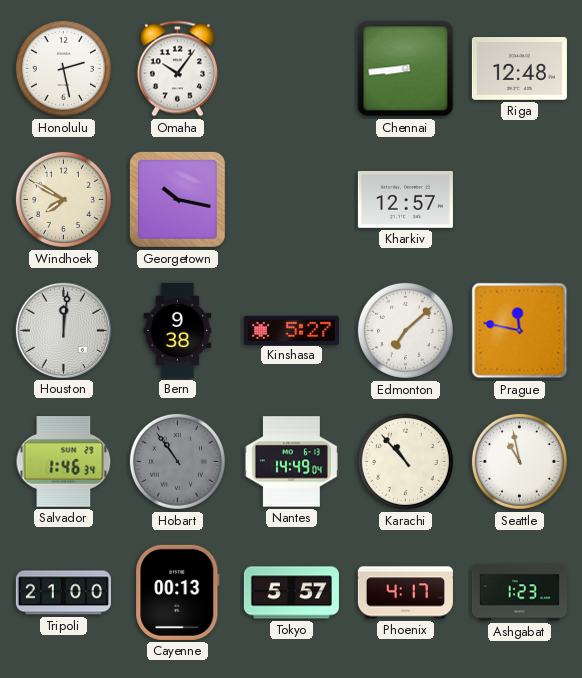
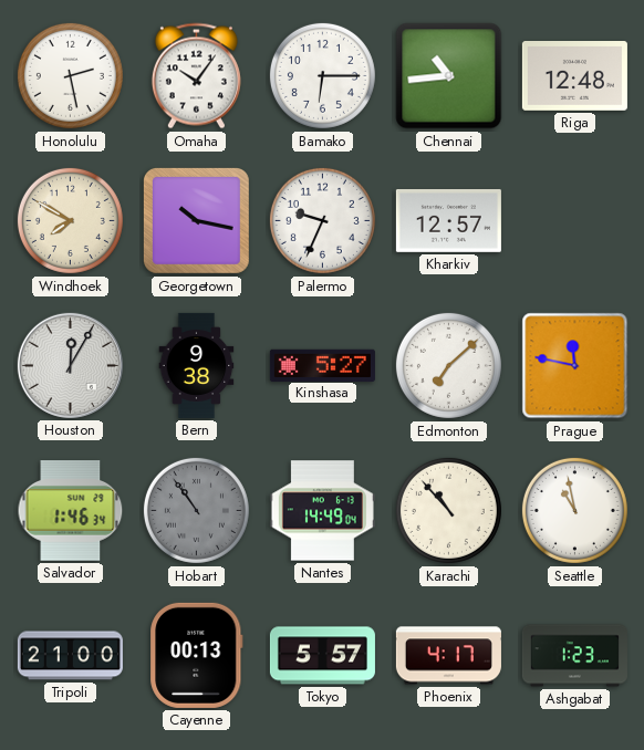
Bamako: none -> 6:15 (322, 75)
Chennai: 8:44 -> 10:44 (449, 76)
Palermo: none -> 9:34 (322, 220)
Houston: 12:01 -> 12:05 (70, 365)
